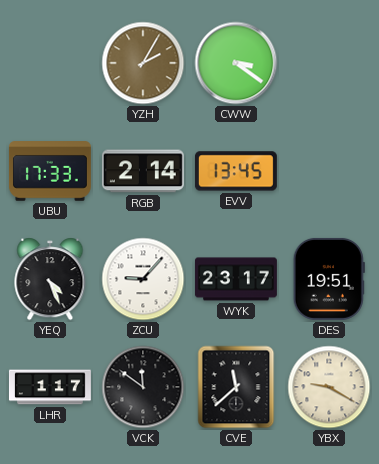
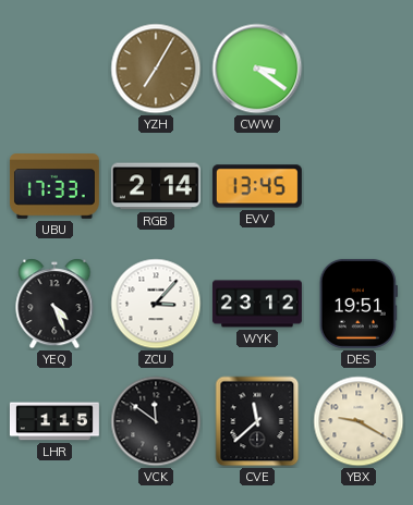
YZH: 2:05 -> 7:05 (156, 69)
ZCU: 9:07 -> 3:07 (156, 304)
WYK: 23:17 -> 23:12 (257, 304)
LHR: 1:17 -> 1:15 (54, 421)
